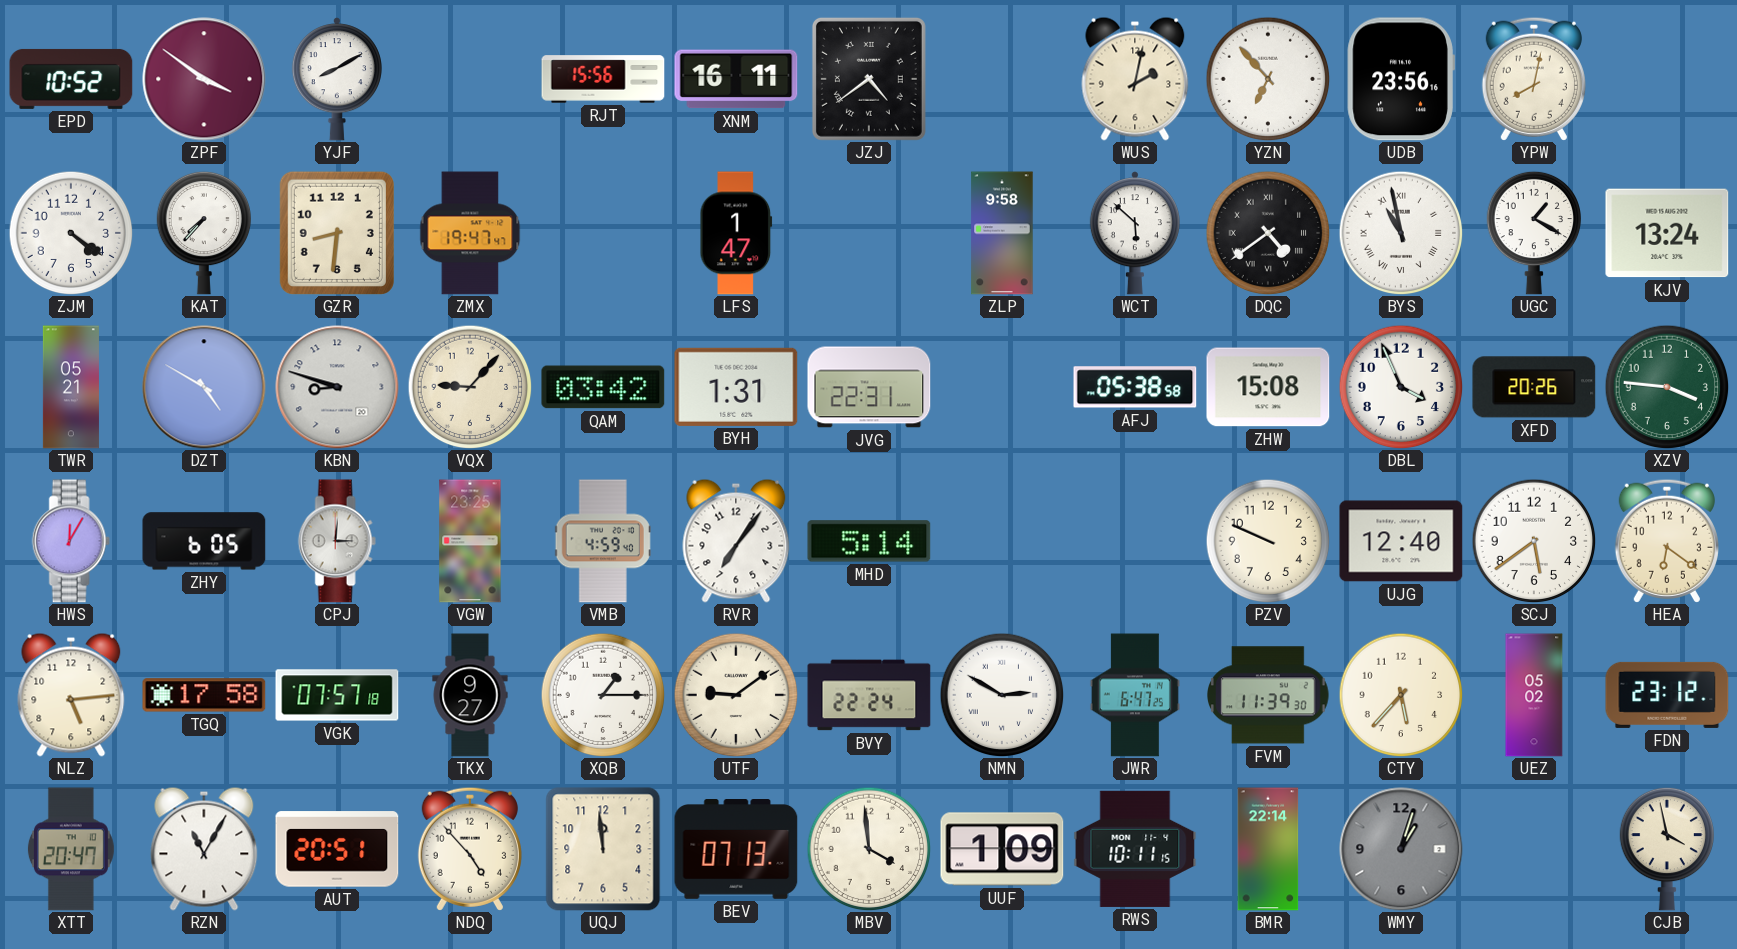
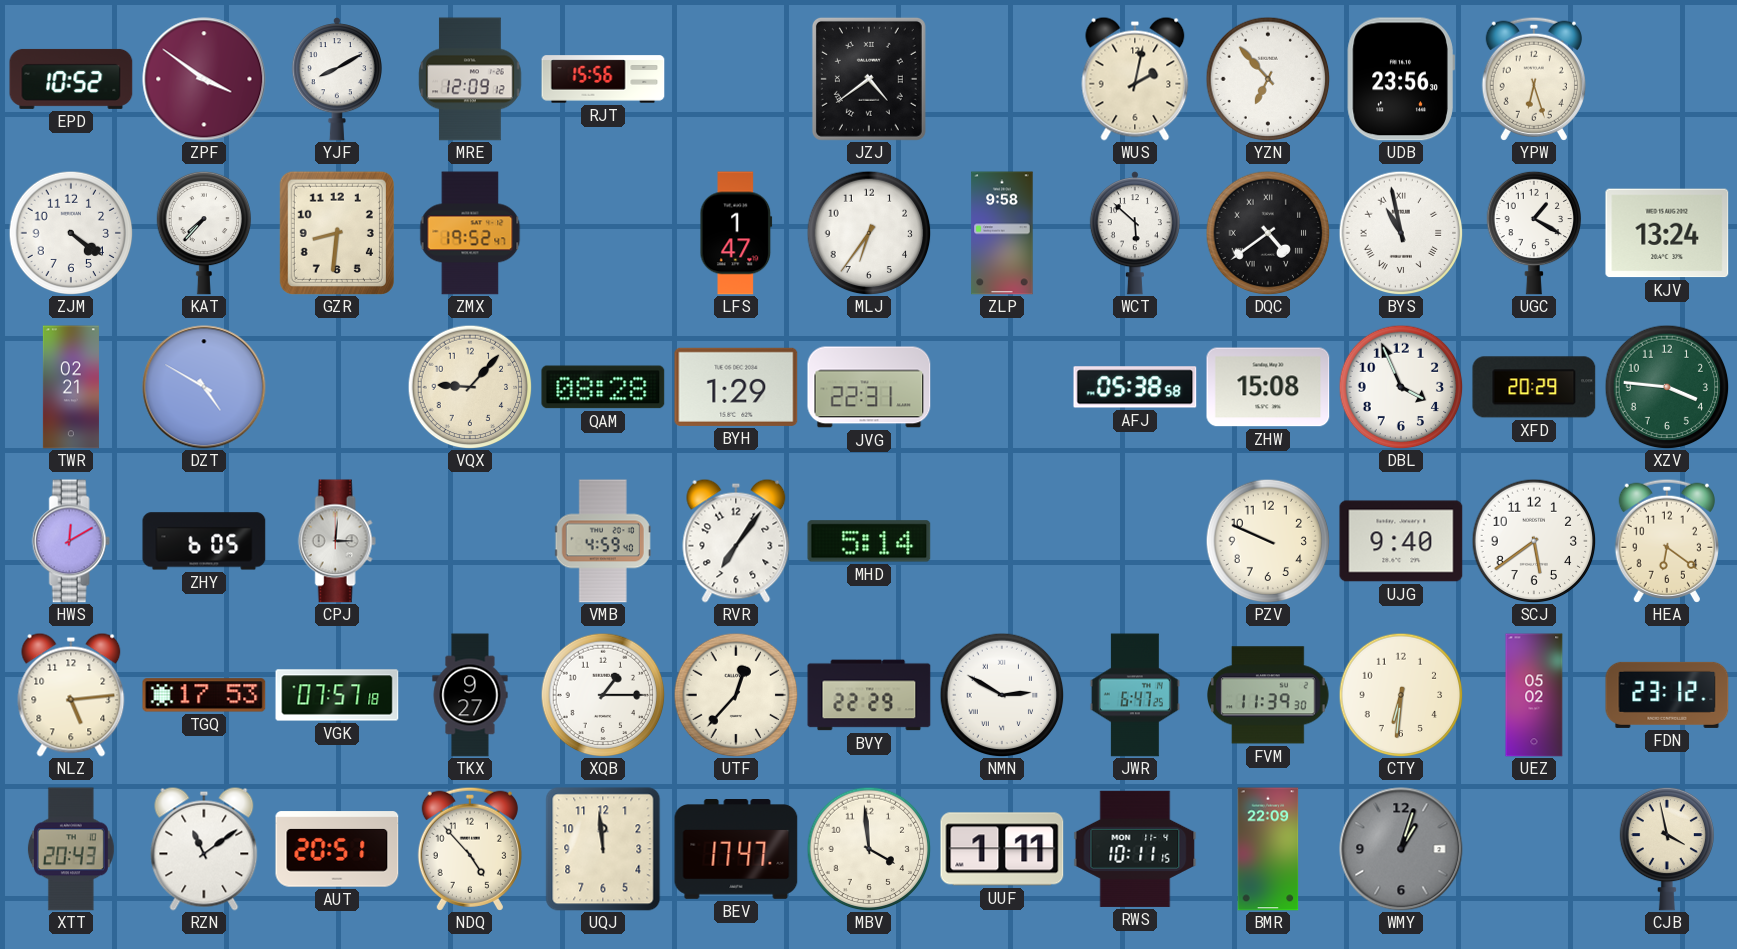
MRE: none -> 12:09 (470, 79)
XNM: 16:11 -> none (736, 79)
UDB: 23:56:16 -> 23:56:30 (1401, 79)
YPW: 8:02 -> 6:27 (1534, 79)
ZMX: 19:47 -> 19:52 (470, 233)
MLJ: none -> 6:36 (869, 233)
TWR: 05:21 -> 02:21 (71, 387)
KBN: 8:48 -> none (337, 387)
QAM: 03:42 -> 08:28 (603, 387)
BYH: 1:31 -> 1:29 (736, 387)
XFD: 20:26 -> 20:29 (1534, 387)
HWS: 12:05 -> 12:10 (71, 541)
VGW: 23:25 -> none (470, 541)
UJG: 12:40 -> 9:40 (1401, 541)
TGQ: 17:58 -> 17:53 (204, 695)
UTF: 9:09 -> 12:37 (736, 695)
BVY: 22:24 -> 22:29 (869, 695)
CTY: 5:37 -> 6:31 (1401, 695)
XTT: 20:47 -> 20:43 (71, 849)
RZN: 11:05 -> 11:09 (204, 849)
BEV: 07:13 -> 17:47 (736, 850)
UUF: 1:09 -> 1:11 (1002, 849)
BMR: 22:14 -> 22:09 (1268, 849)
